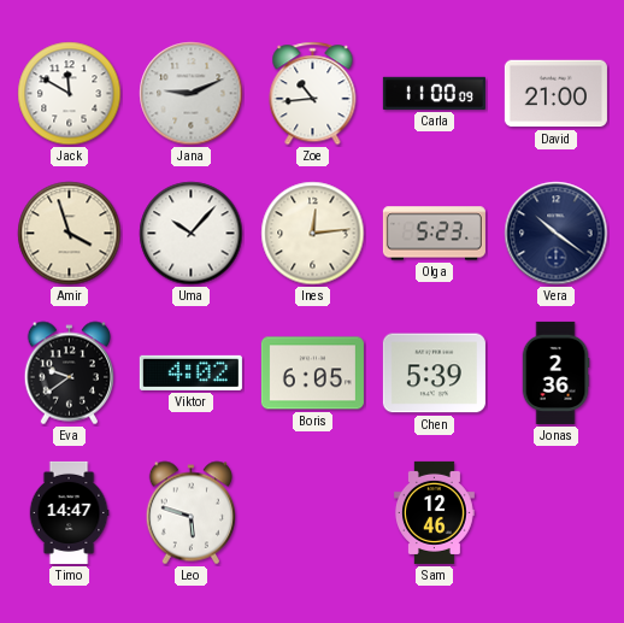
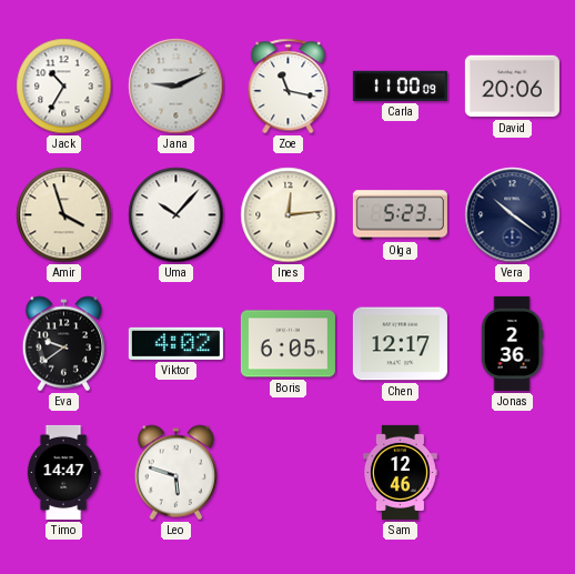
Jack: 11:50 -> 10:35 (64, 87)
Zoe: 10:44 -> 11:17 (289, 87)
David: 21:00 -> 20:06 (512, 87)
Chen: 5:39 -> 12:17 (400, 344)
